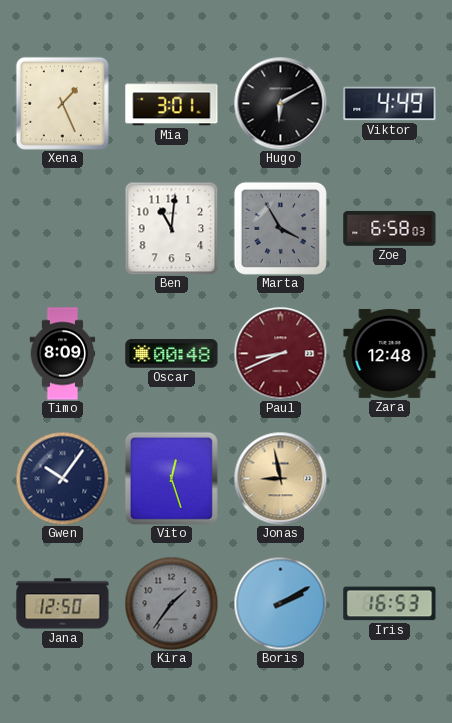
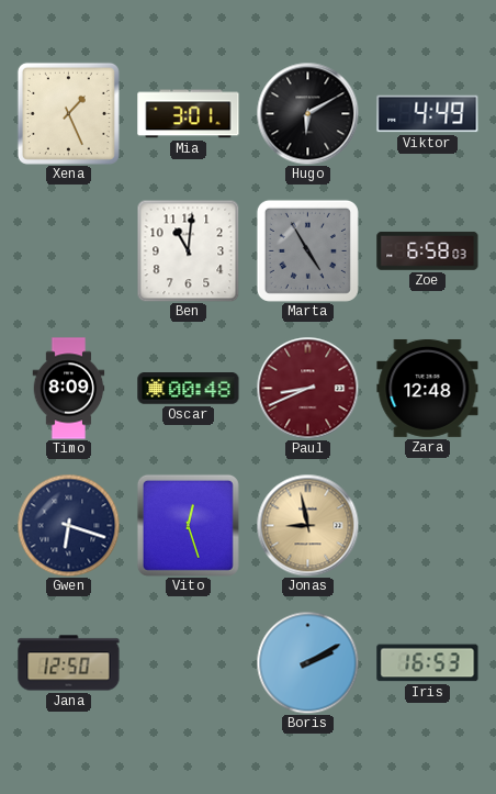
Marta: 3:55 -> 4:55 (307, 250)
Gwen: 10:06 -> 6:18 (68, 525)
Kira: 1:36 -> none (171, 603)
